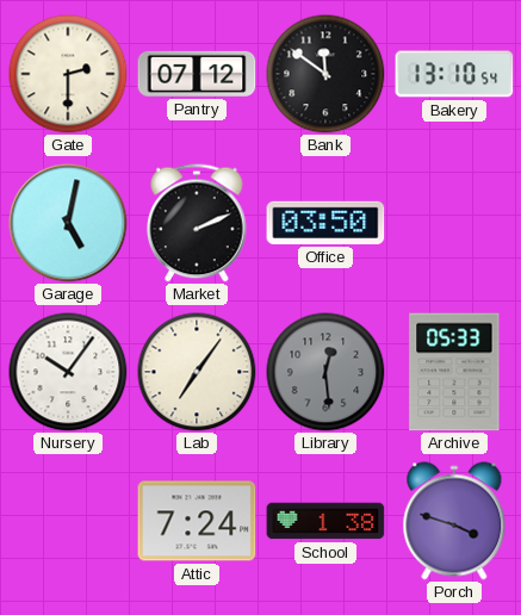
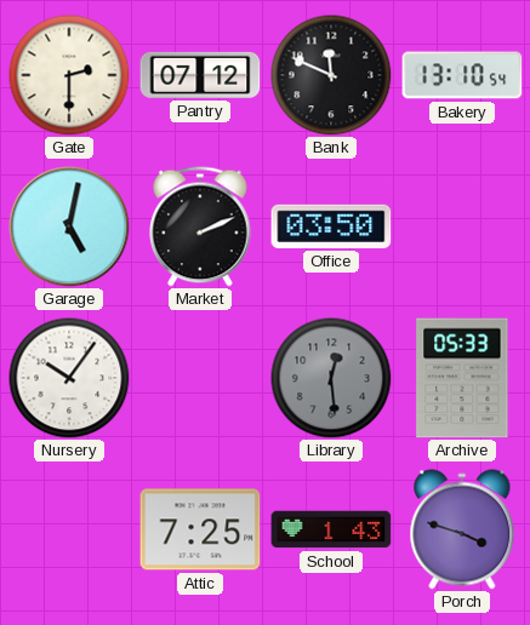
Bank: 11:51 -> 11:49 (331, 75)
Lab: 7:06 -> none (197, 372)
Attic: 7:24 -> 7:25 (200, 529)
School: 1:38 -> 1:43 (331, 529)
